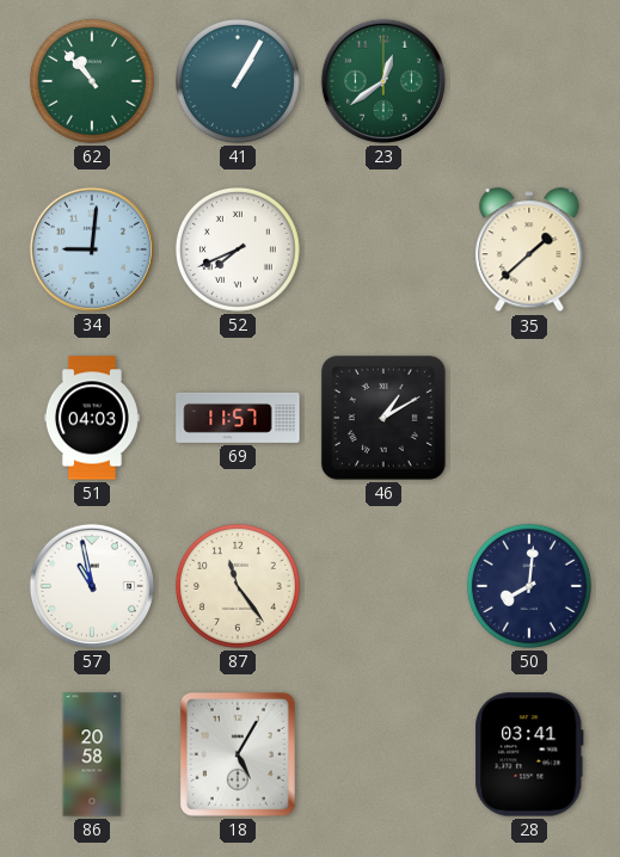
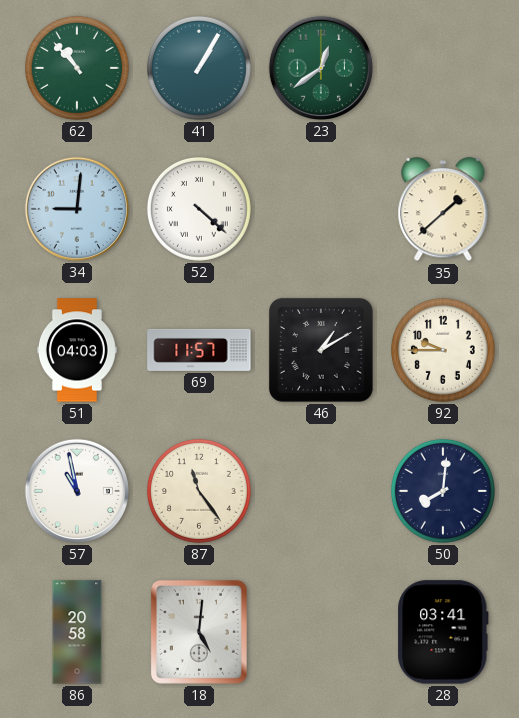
52: 7:41 -> 4:22 (199, 209)
92: none -> 9:45 (443, 350)
18: 5:05 -> 5:01 (199, 632)
